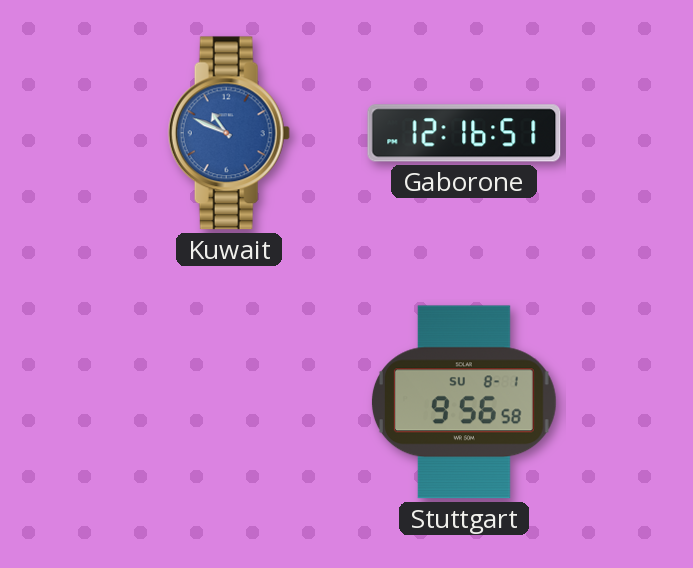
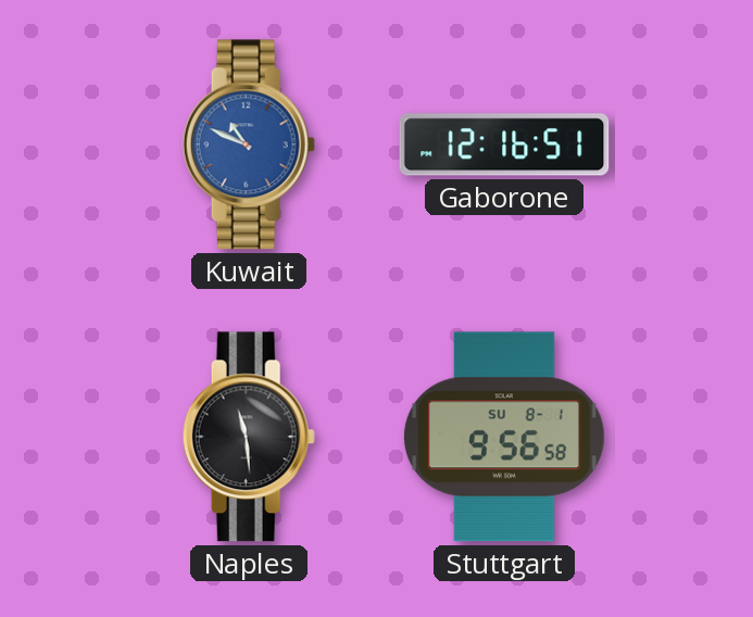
Naples: none -> 11:29 (249, 437)
